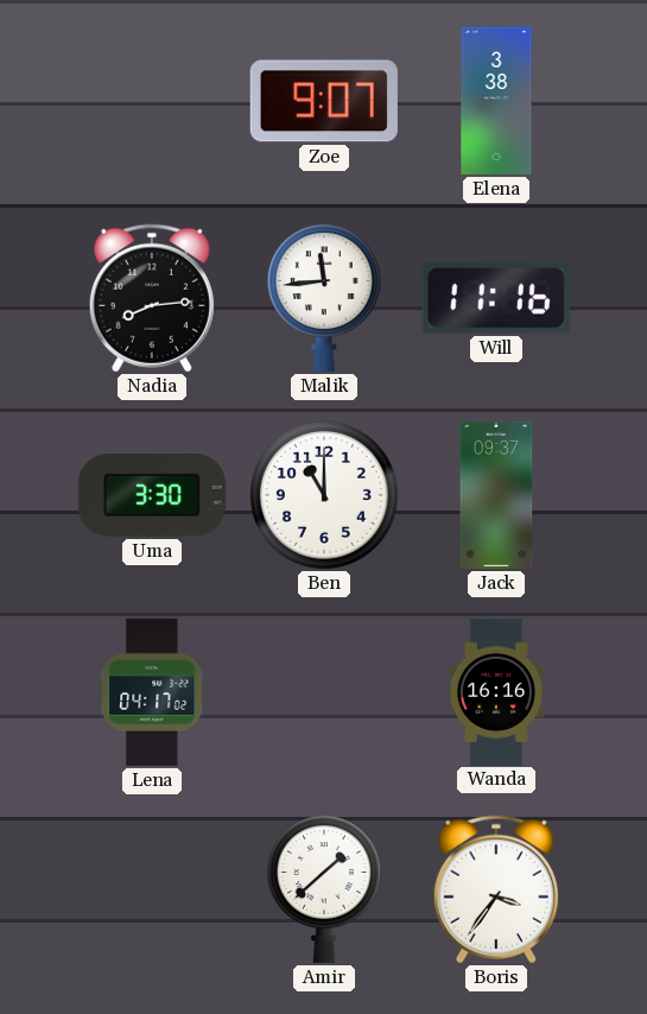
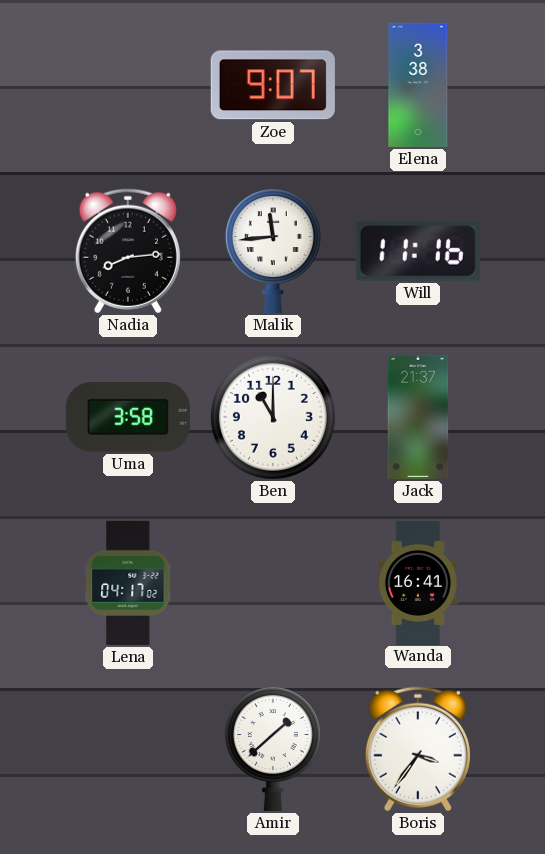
Uma: 3:30 -> 3:58 (128, 418)
Jack: 09:37 -> 21:37 (418, 417)
Wanda: 16:16 -> 16:41 (418, 582)
